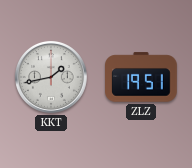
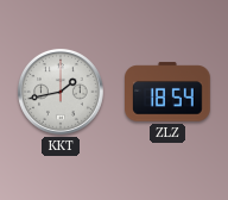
ZLZ: 19:51 -> 18:54 (169, 92)
